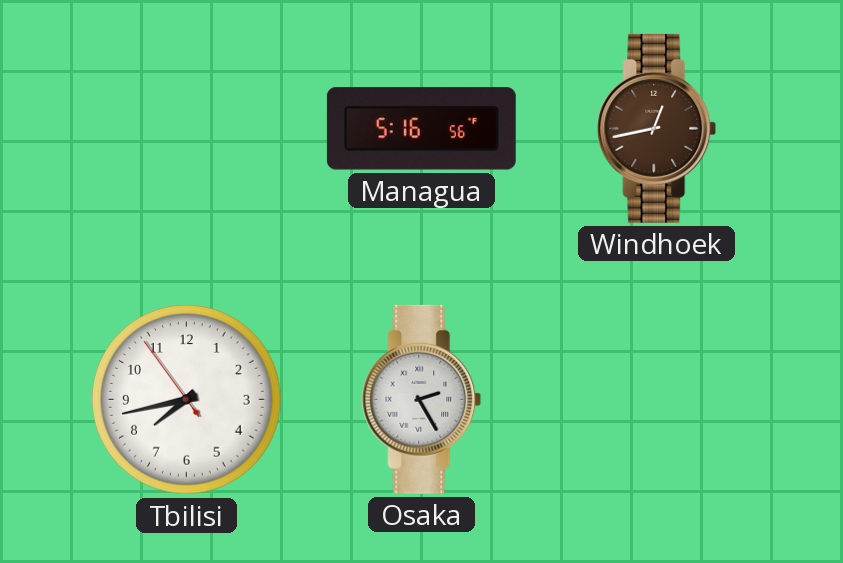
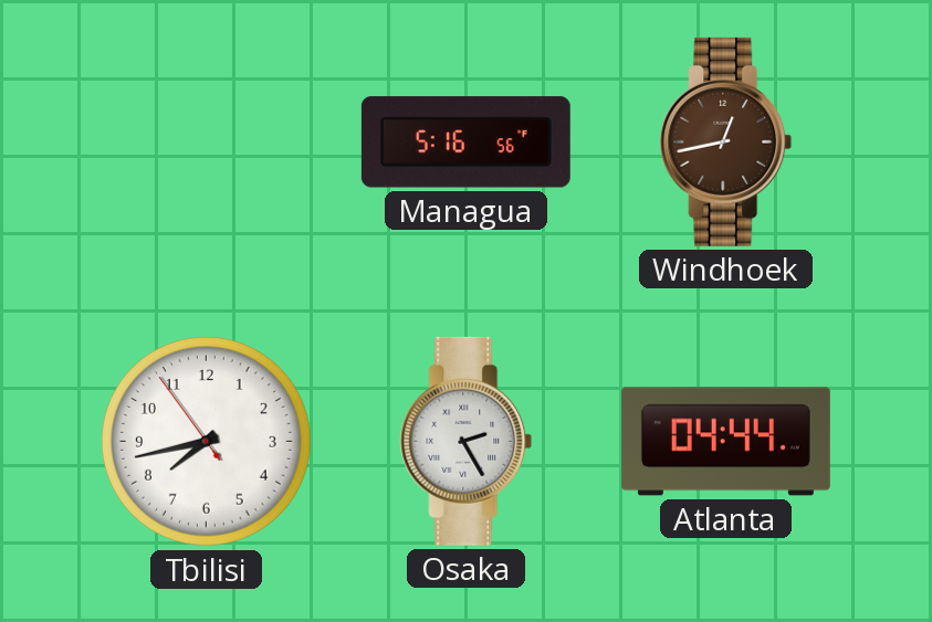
Atlanta: none -> 04:44 (725, 442)
